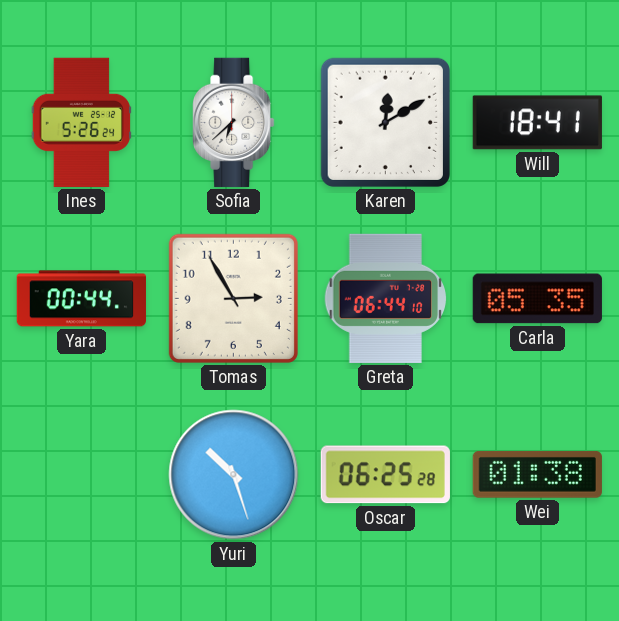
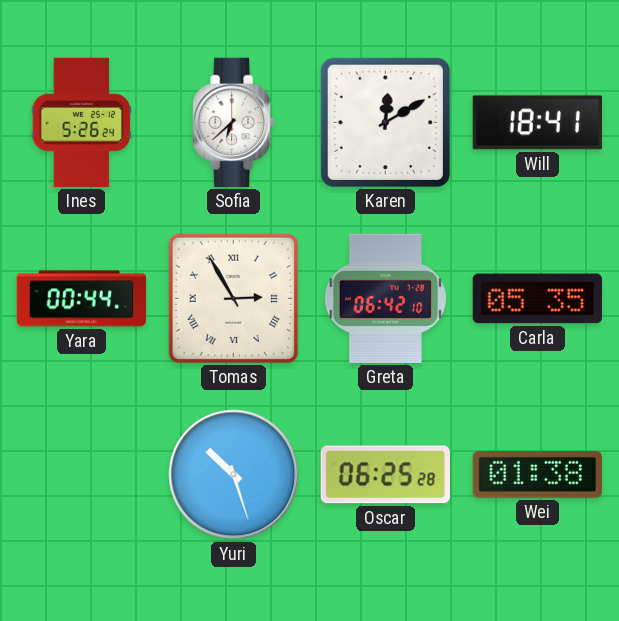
Tomas numerals: Arabic -> Roman (233, 298)
Greta: 06:44 -> 06:42 (386, 298)
